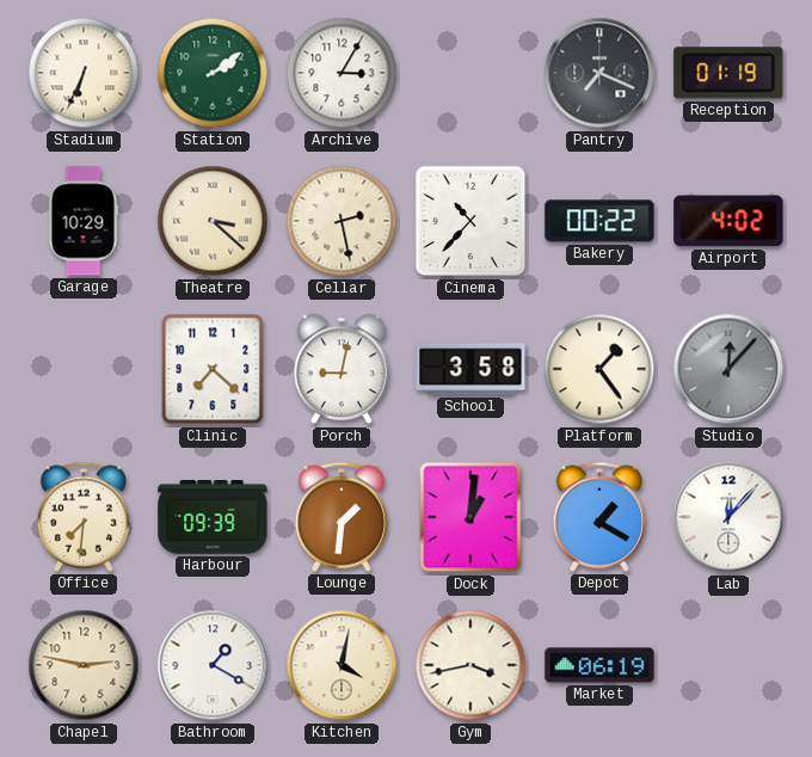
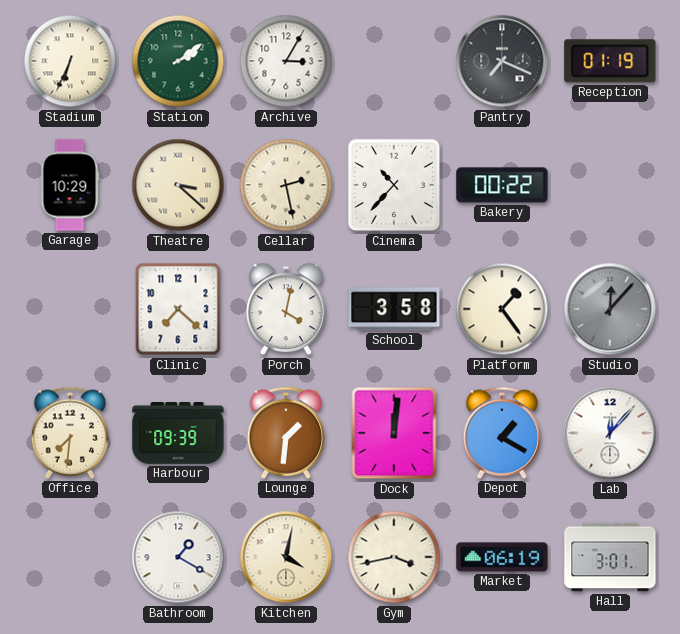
Airport: 4:02 -> none (728, 221)
Porch: 9:02 -> 4:02 (286, 309)
Dock: 1:01 -> 12:01 (394, 433)
Chapel: 2:47 -> none (84, 665)
Hall: none -> 3:01 (610, 557)
